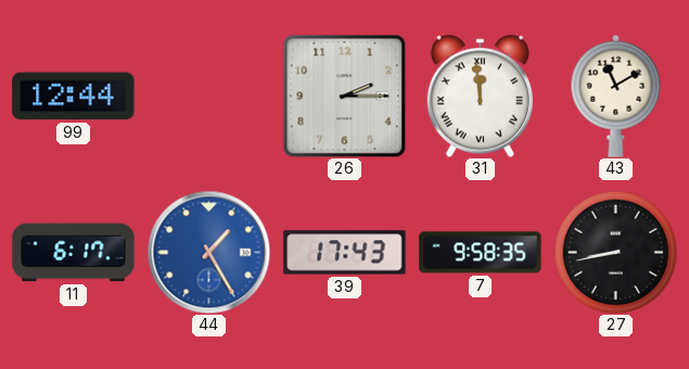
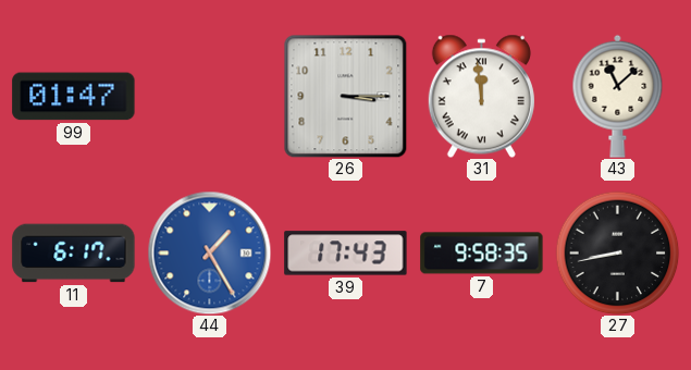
99: 12:44 -> 01:47 (74, 97)
26: 2:15 -> 3:15 (345, 96)
43: 11:10 -> 11:08 (618, 96)
